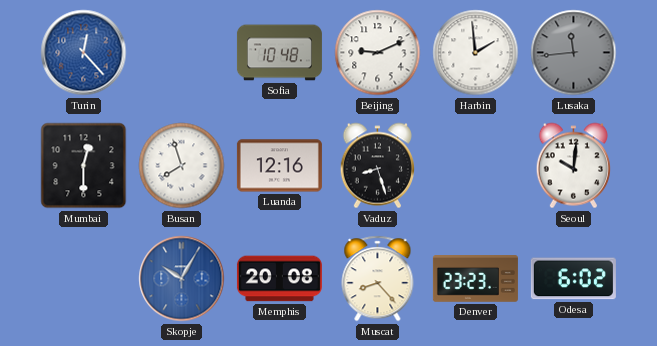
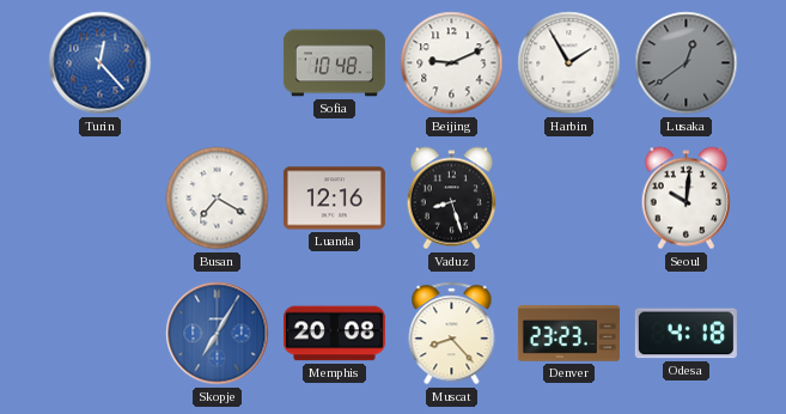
Harbin: 1:59 -> 1:55 (569, 63)
Lusaka: 11:44 -> 12:39 (687, 63)
Mumbai: 12:30 -> none (84, 166)
Busan: 7:57 -> 7:20 (218, 199)
Skopje: 10:05 -> 7:05 (218, 334)
Odesa: 6:02 -> 4:18 (686, 334)
